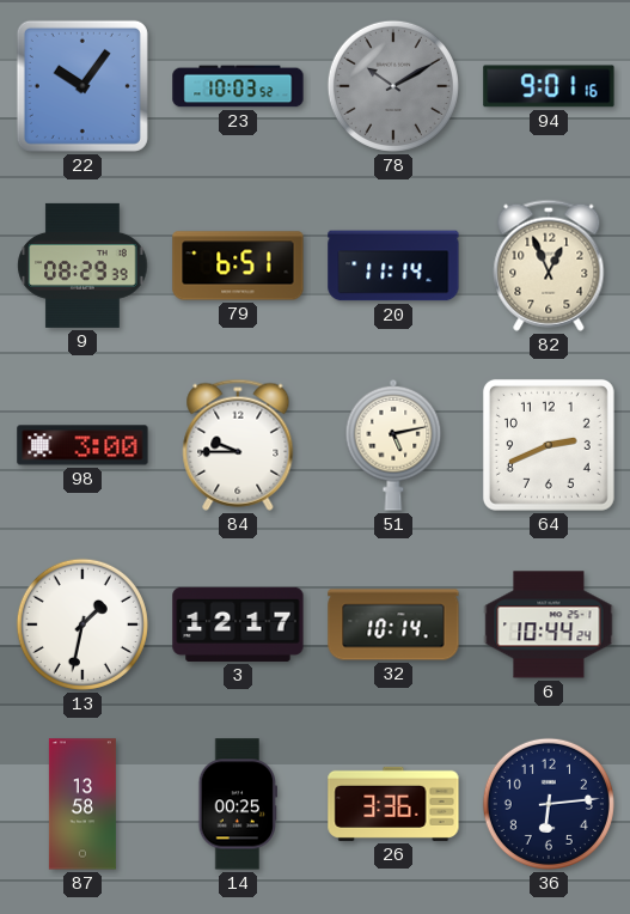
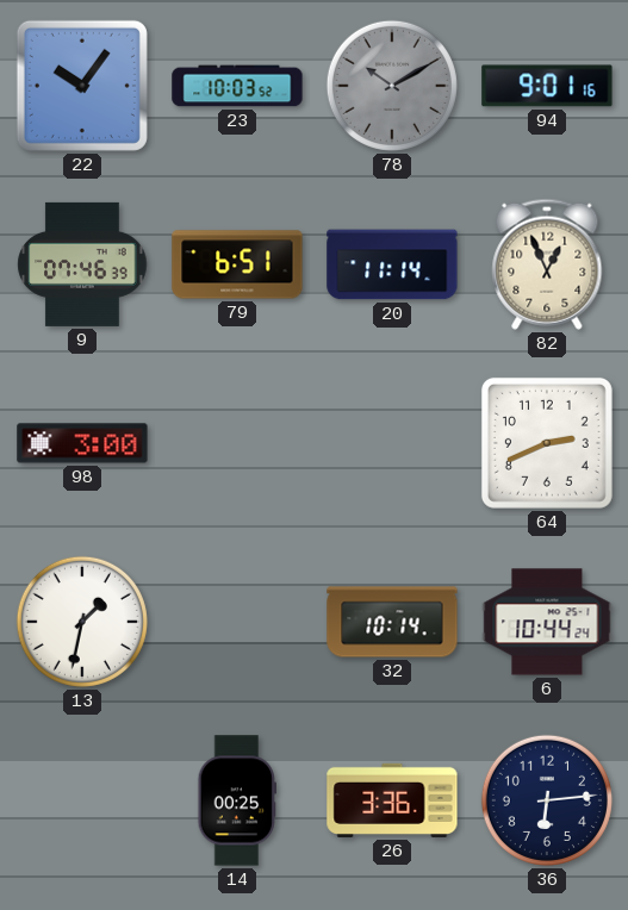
9: 08:29 -> 07:46 (82, 264)
84: 9:45 -> none (238, 445)
51: 5:13 -> none (393, 445)
3: 12:17 -> none (238, 624)
87: 13:58 -> none (82, 804)
